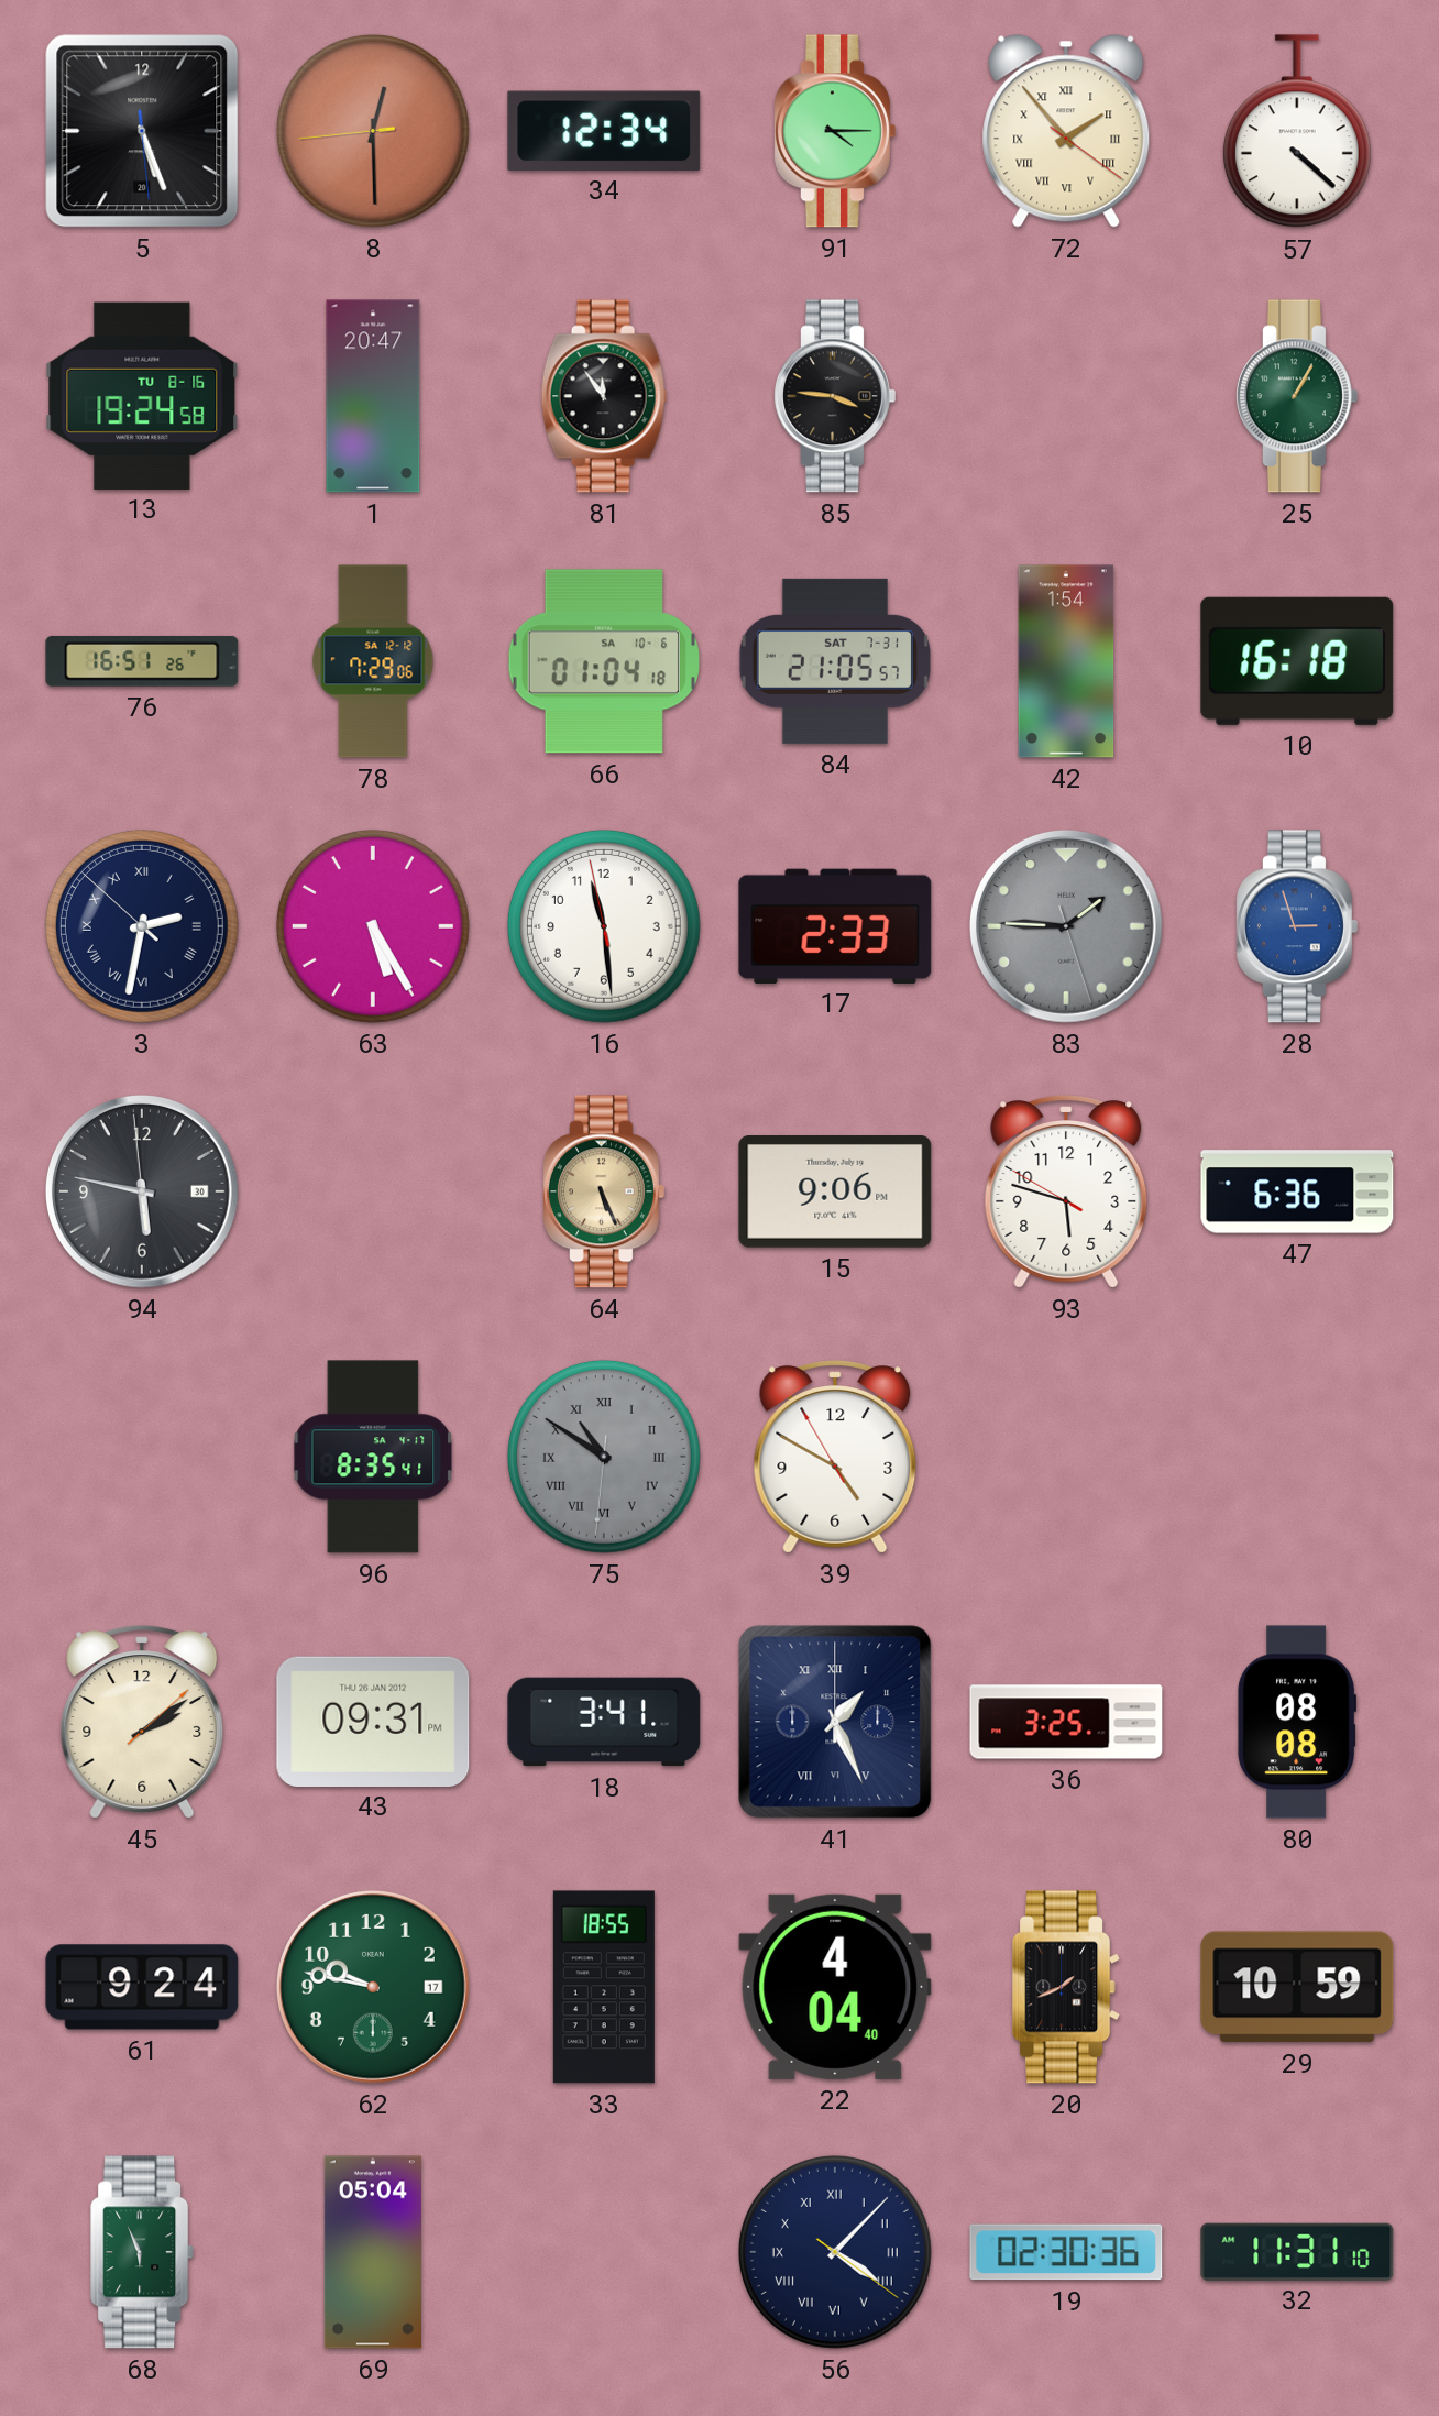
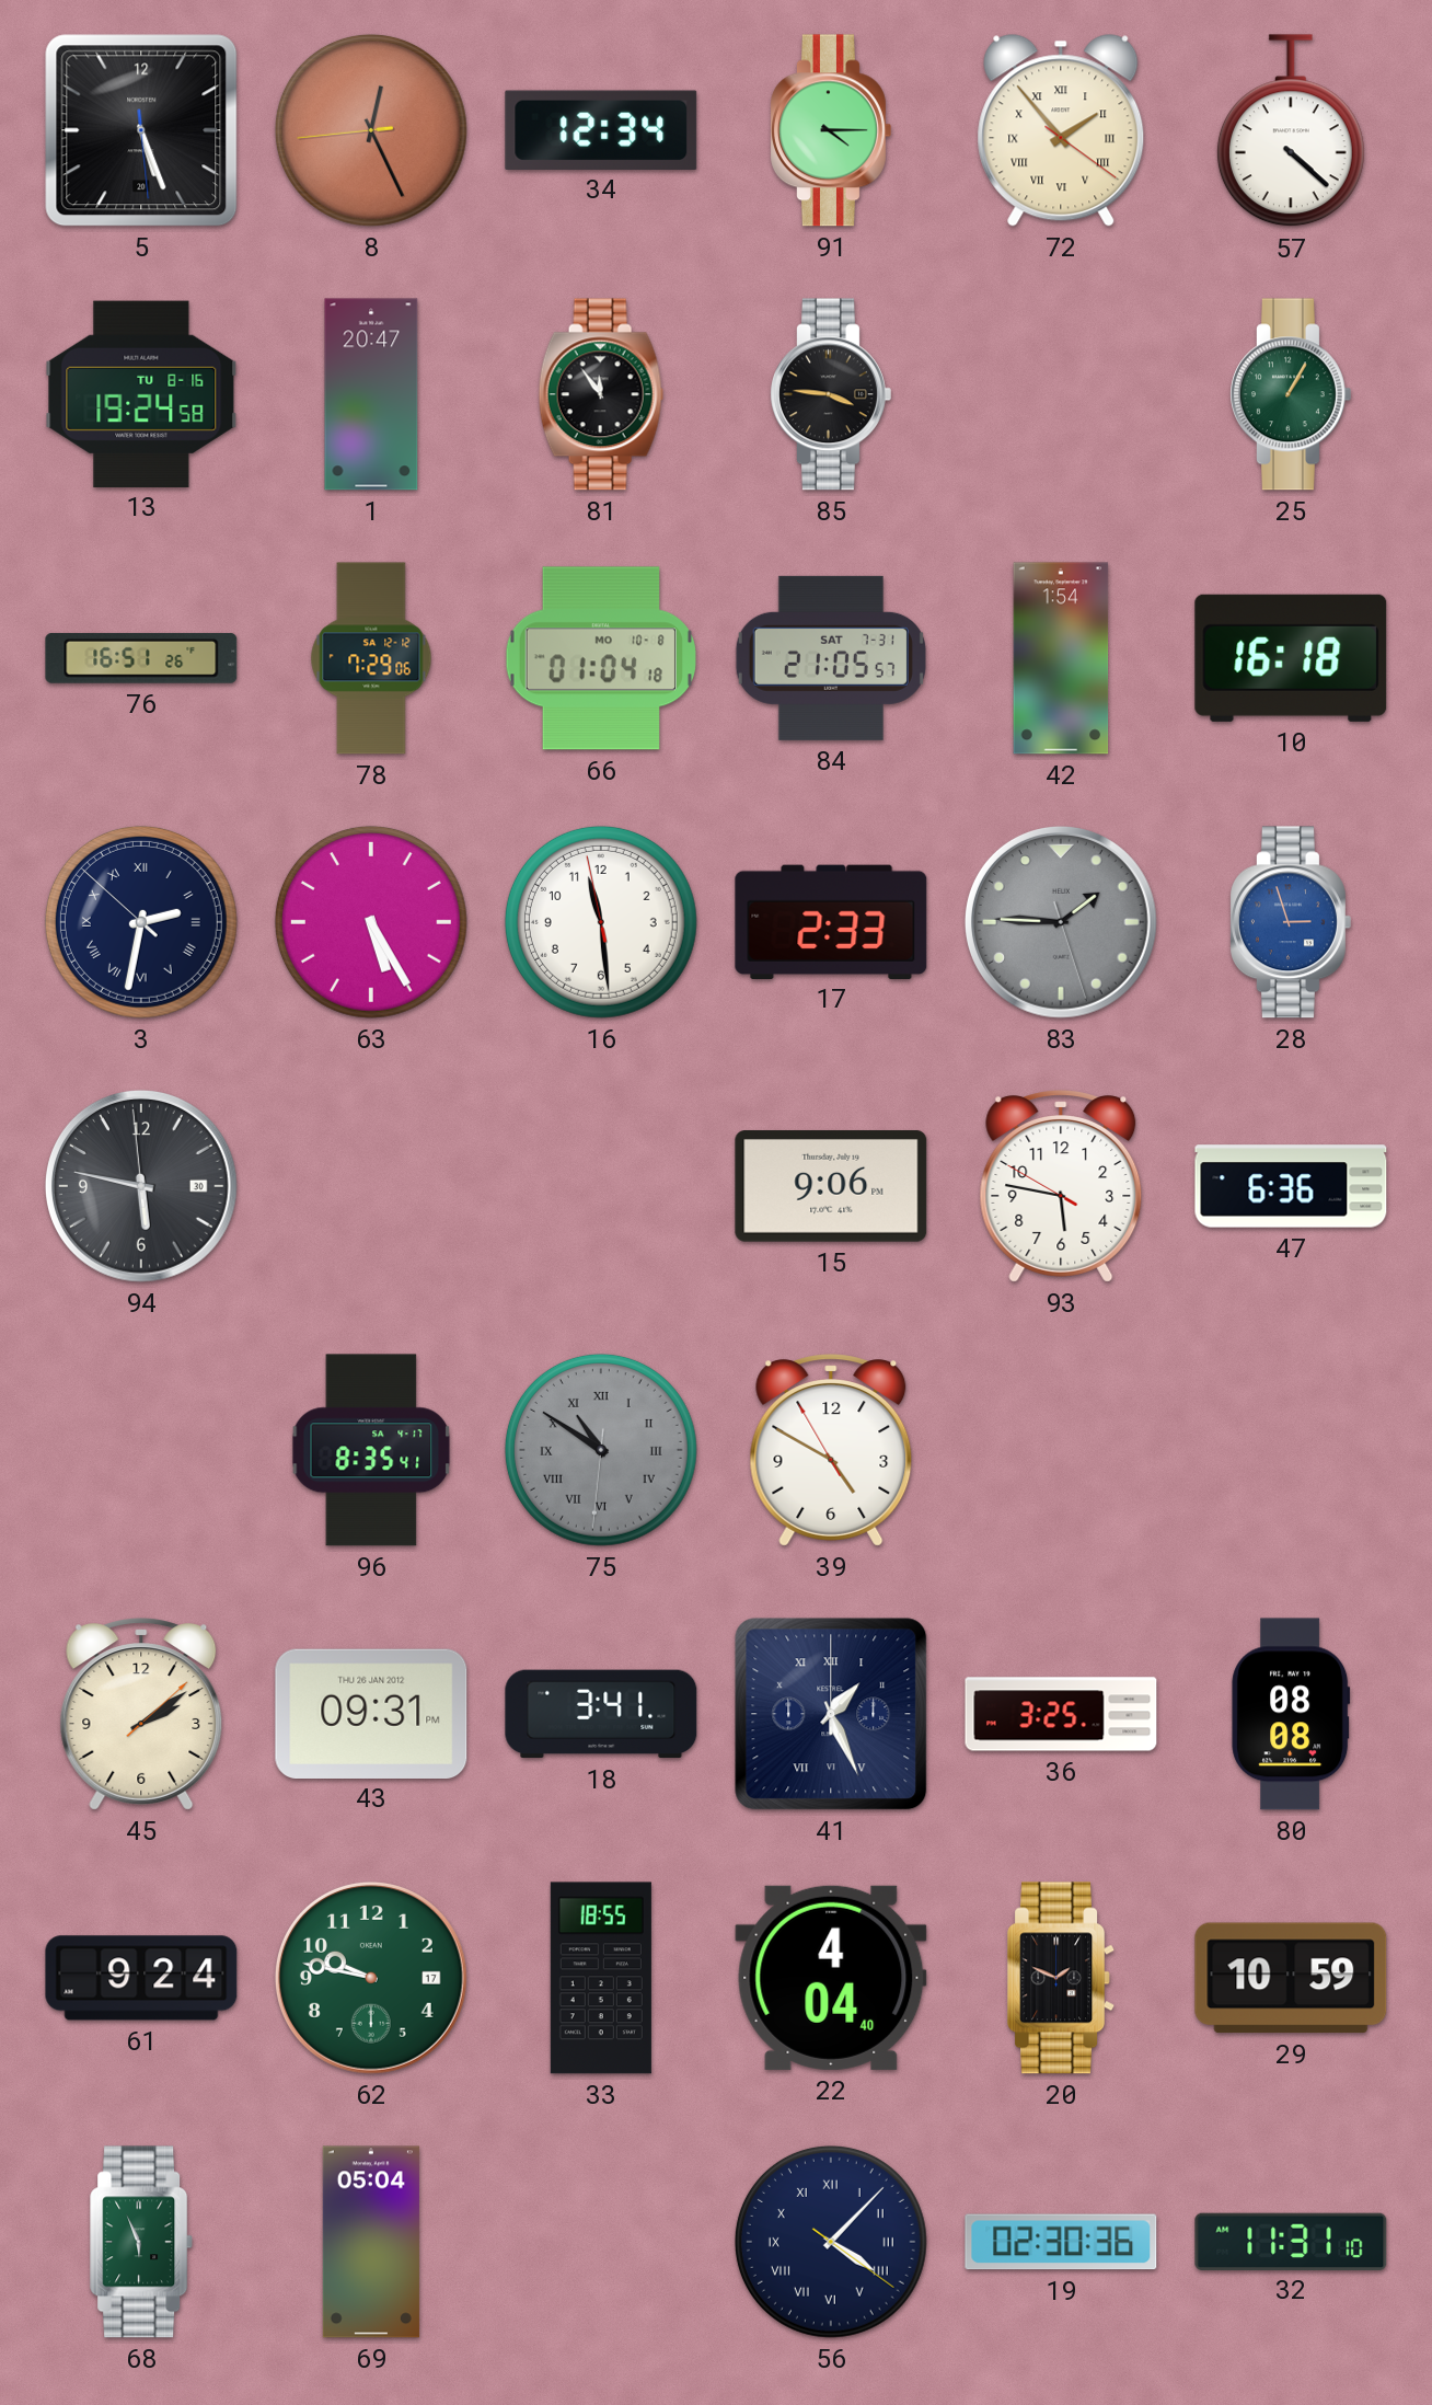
8: 12:29 -> 12:25 (371, 130)
66 date: SA 10-6 -> MO 10-8 (601, 658)
64: 5:26 -> none (604, 1191)
93: 5:47 -> 5:46 (1061, 1186)
20: 1:41 -> 1:49 (1061, 1978)
